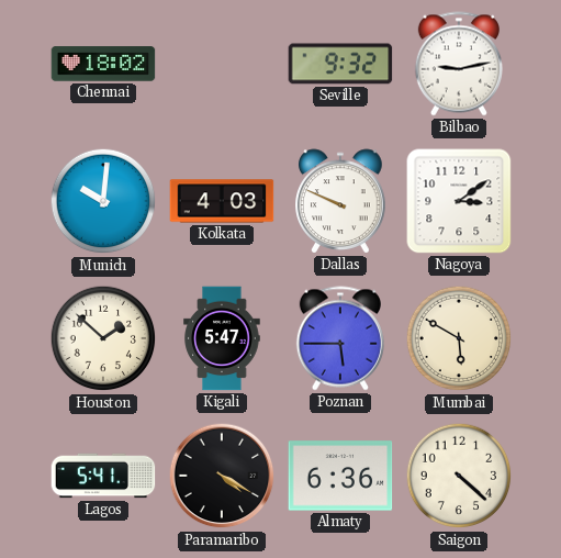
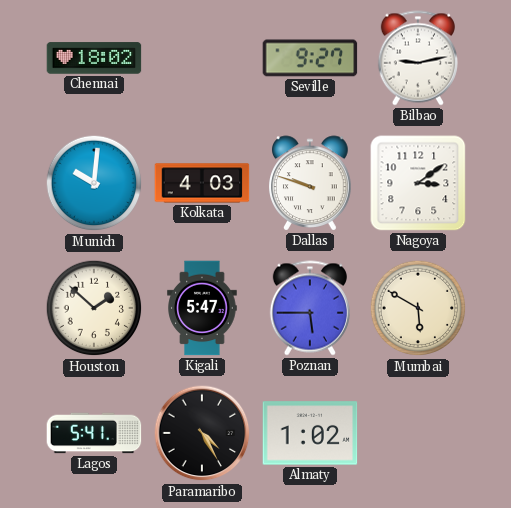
Seville: 9:32 -> 9:27 (310, 58)
Dallas: 9:49 -> 9:48 (311, 183)
Paramaribo: 4:20 -> 4:25 (202, 433)
Almaty: 6:36 -> 1:02 (310, 433)
Saigon: 4:22 -> none (459, 476)
